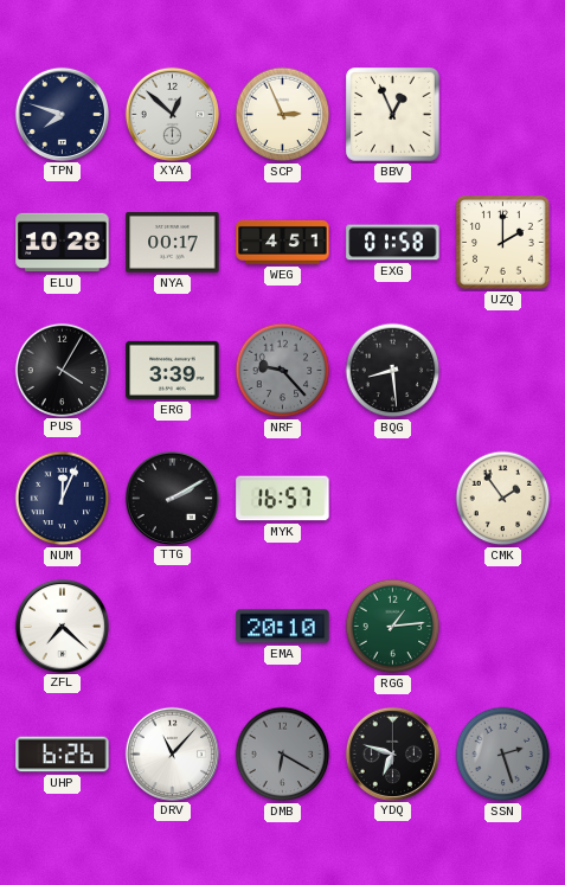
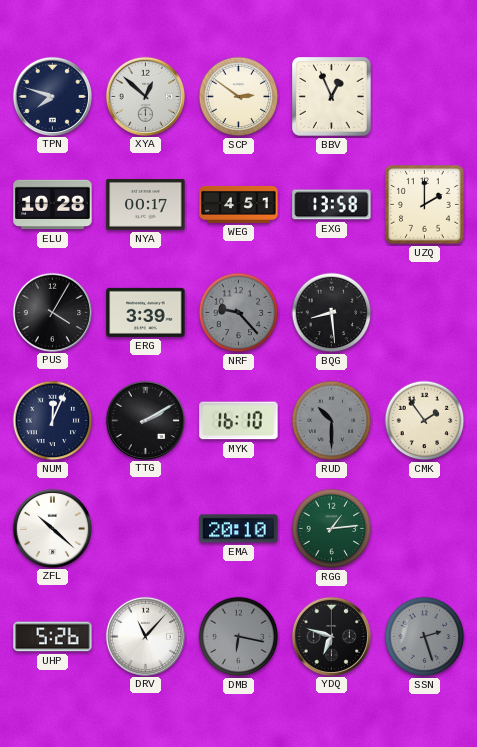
SCP: 2:56 -> 2:51 (239, 97)
EXG: 01:58 -> 13:58 (332, 205)
MYK: 16:57 -> 16:10 (239, 421)
RUD: none -> 10:30 (332, 421)
ZFL: 7:22 -> 10:22 (52, 528)
UHP: 6:26 -> 5:26 (53, 637)
DMB: 6:20 -> 6:17 (239, 637)
